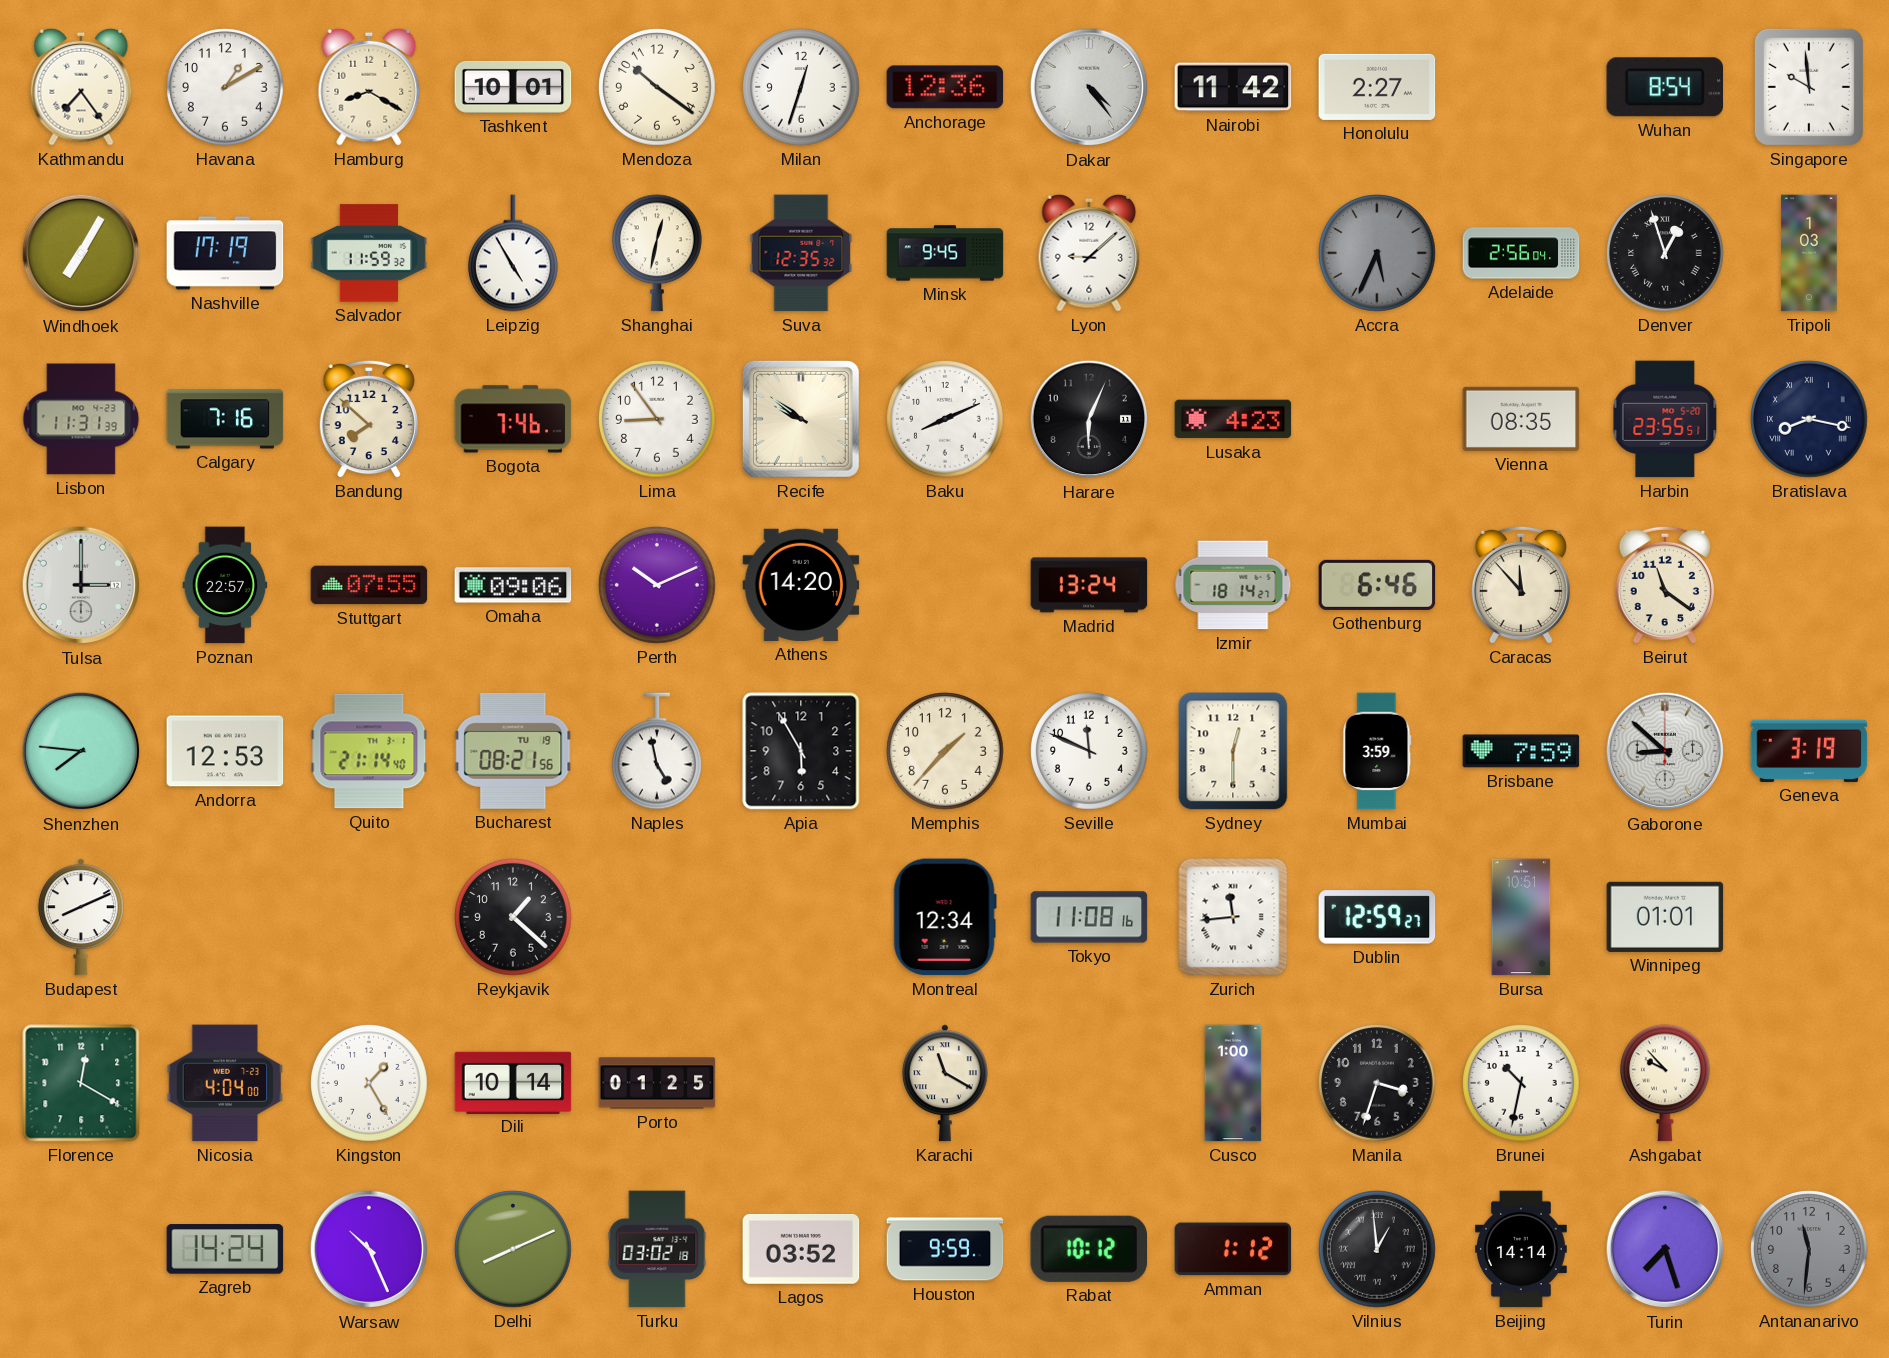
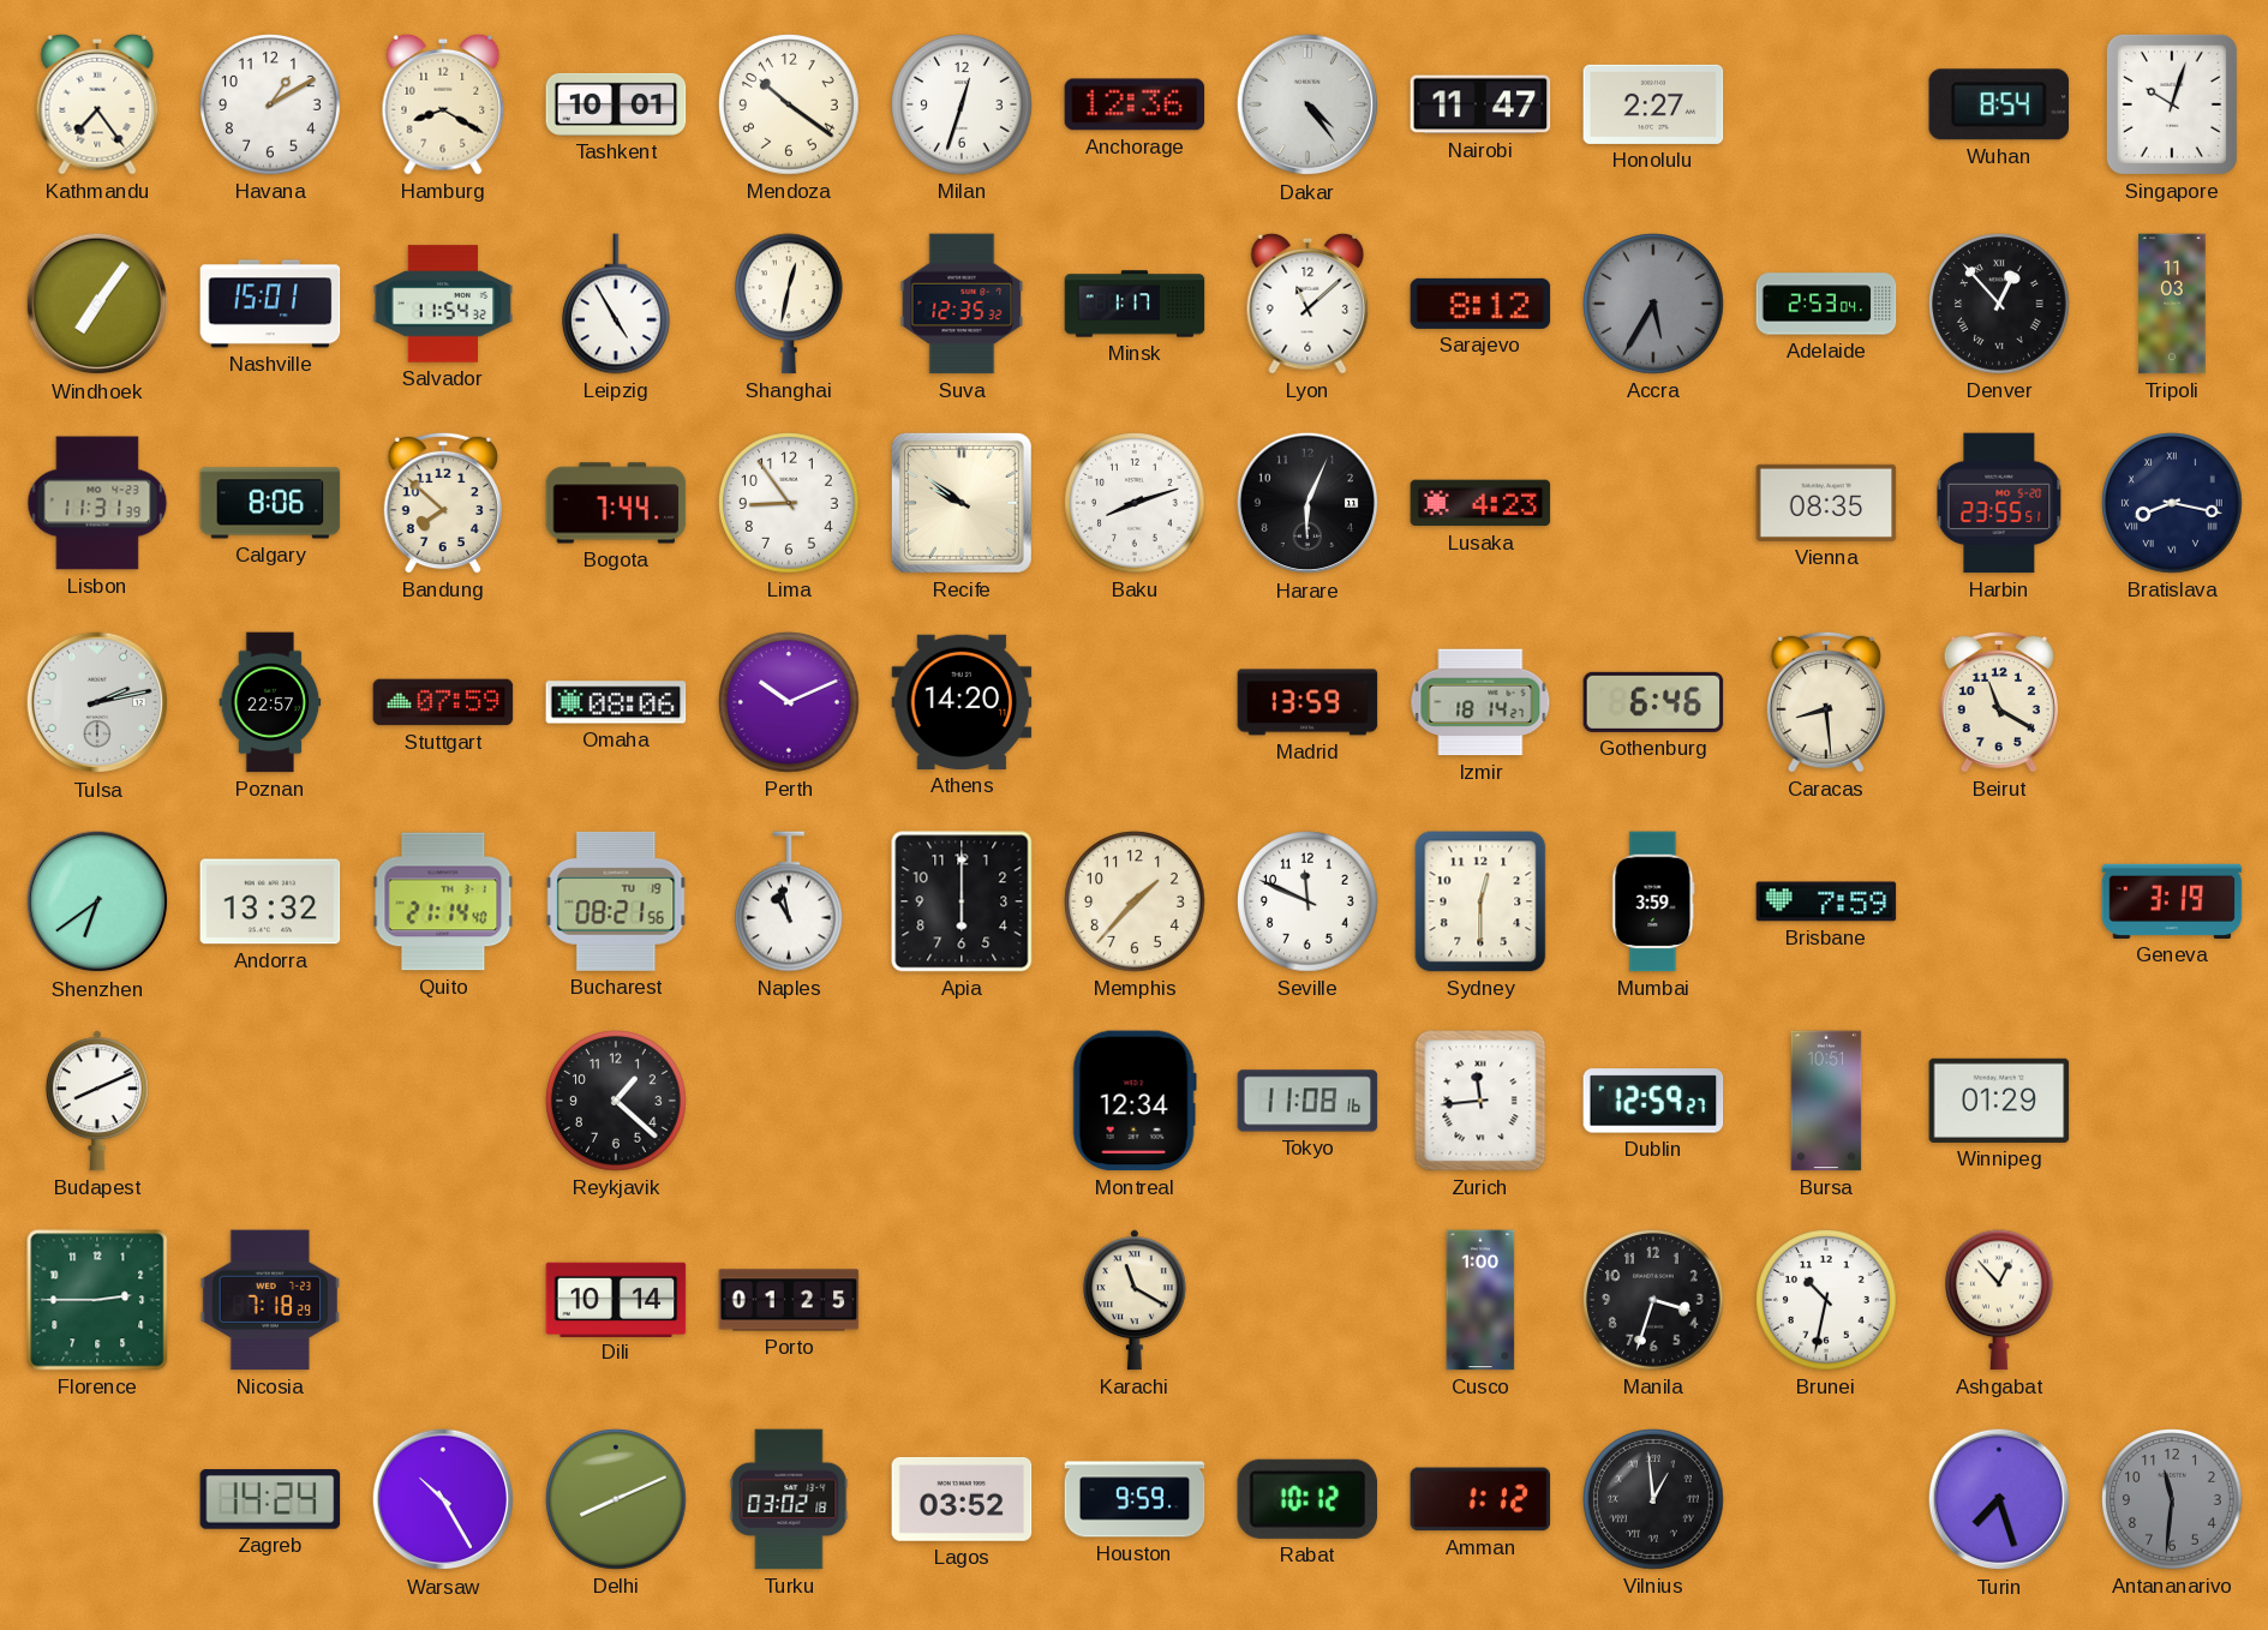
Nairobi: 11:42 -> 11:47 (1480, 104)
Singapore: 9:59 -> 10:03 (2172, 104)
Windhoek: 7:05 -> 7:06 (97, 304)
Nashville: 17:19 -> 15:01 (270, 304)
Salvador: 11:59 -> 11:54 (443, 304)
Minsk: 9:45 -> 1:17 (1135, 304)
Lyon: 9:08 -> 11:08 (1307, 304)
Sarajevo: none -> 8:12 (1480, 304)
Accra: 5:34 -> 5:35 (1653, 304)
Adelaide: 2:56 -> 2:53 (1826, 304)
Denver: 12:57 -> 12:53 (1999, 304)
Tripoli: 1:03 -> 11:03 (2172, 304)
Calgary: 7:16 -> 8:06 (270, 503)
Bogota: 7:46 -> 7:44 (616, 503)
Baku: 8:11 -> 8:12 (1135, 503)
Tulsa: 3:00 -> 2:13 (97, 702)
Stuttgart: 07:55 -> 07:59 (443, 702)
Omaha: 09:06 -> 08:06 (616, 702)
Madrid: 13:24 -> 13:59 (1307, 702)
Caracas: 11:53 -> 8:29 (1826, 702)
Beirut: 11:21 -> 11:20 (1999, 702)
Shenzhen: 7:46 -> 6:39 (97, 901)
Andorra: 12:53 -> 13:32 (270, 901)
Naples: 4:58 -> 10:58 (790, 901)
Apia: 5:55 -> 6:00 (962, 901)
Gaborone: 8:52 -> none (1665, 751)
Winnipeg: 01:01 -> 01:29 (1999, 1101)
Florence: 12:20 -> 2:45 (97, 1300)
Nicosia: 4:04 -> 7:18 (270, 1300)
Kingston: 1:25 -> none (369, 1083)
Ashgabat: 9:53 -> 12:53 (2000, 1300)
Warsaw: 10:26 -> 10:25 (443, 1499)
Beijing: 14:14 -> none (1522, 1249)
